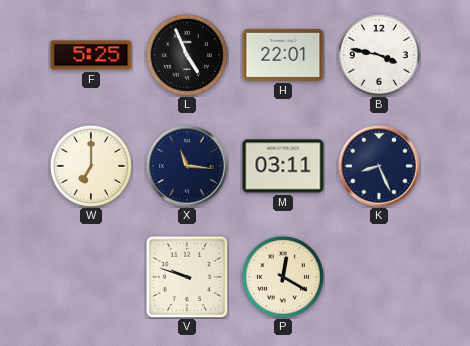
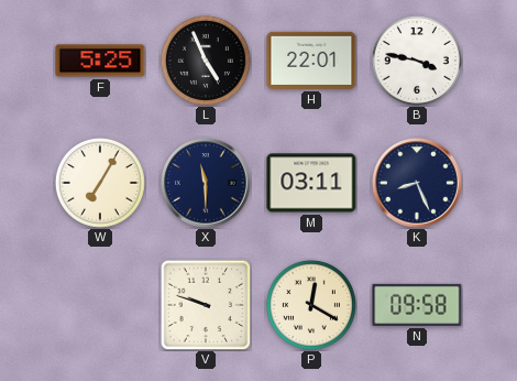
W: 7:00 -> 7:05 (100, 183)
X: 11:16 -> 11:30 (206, 183)
N: none -> 09:58 (417, 305)
